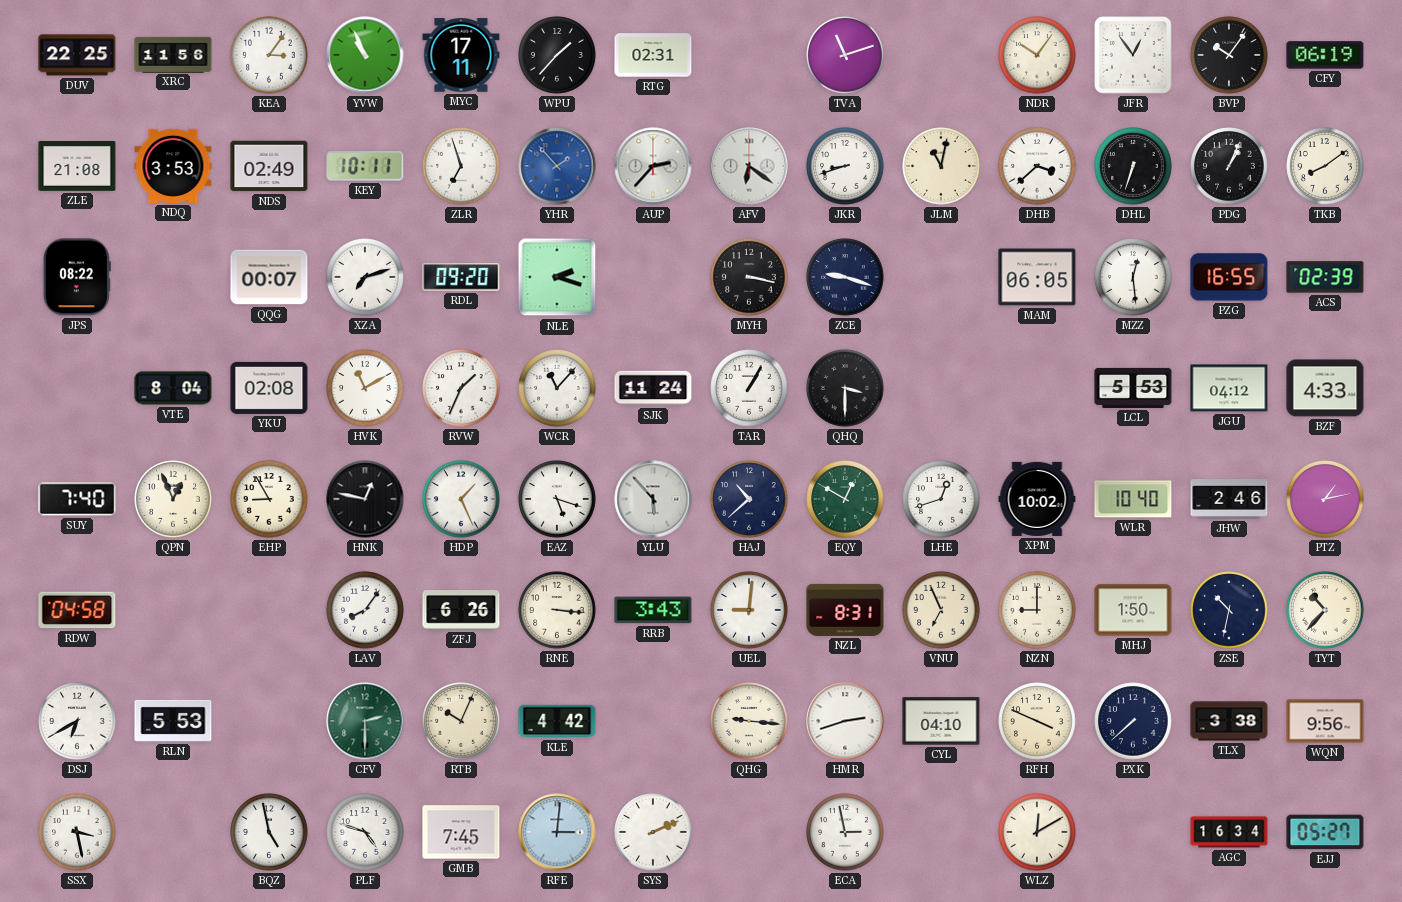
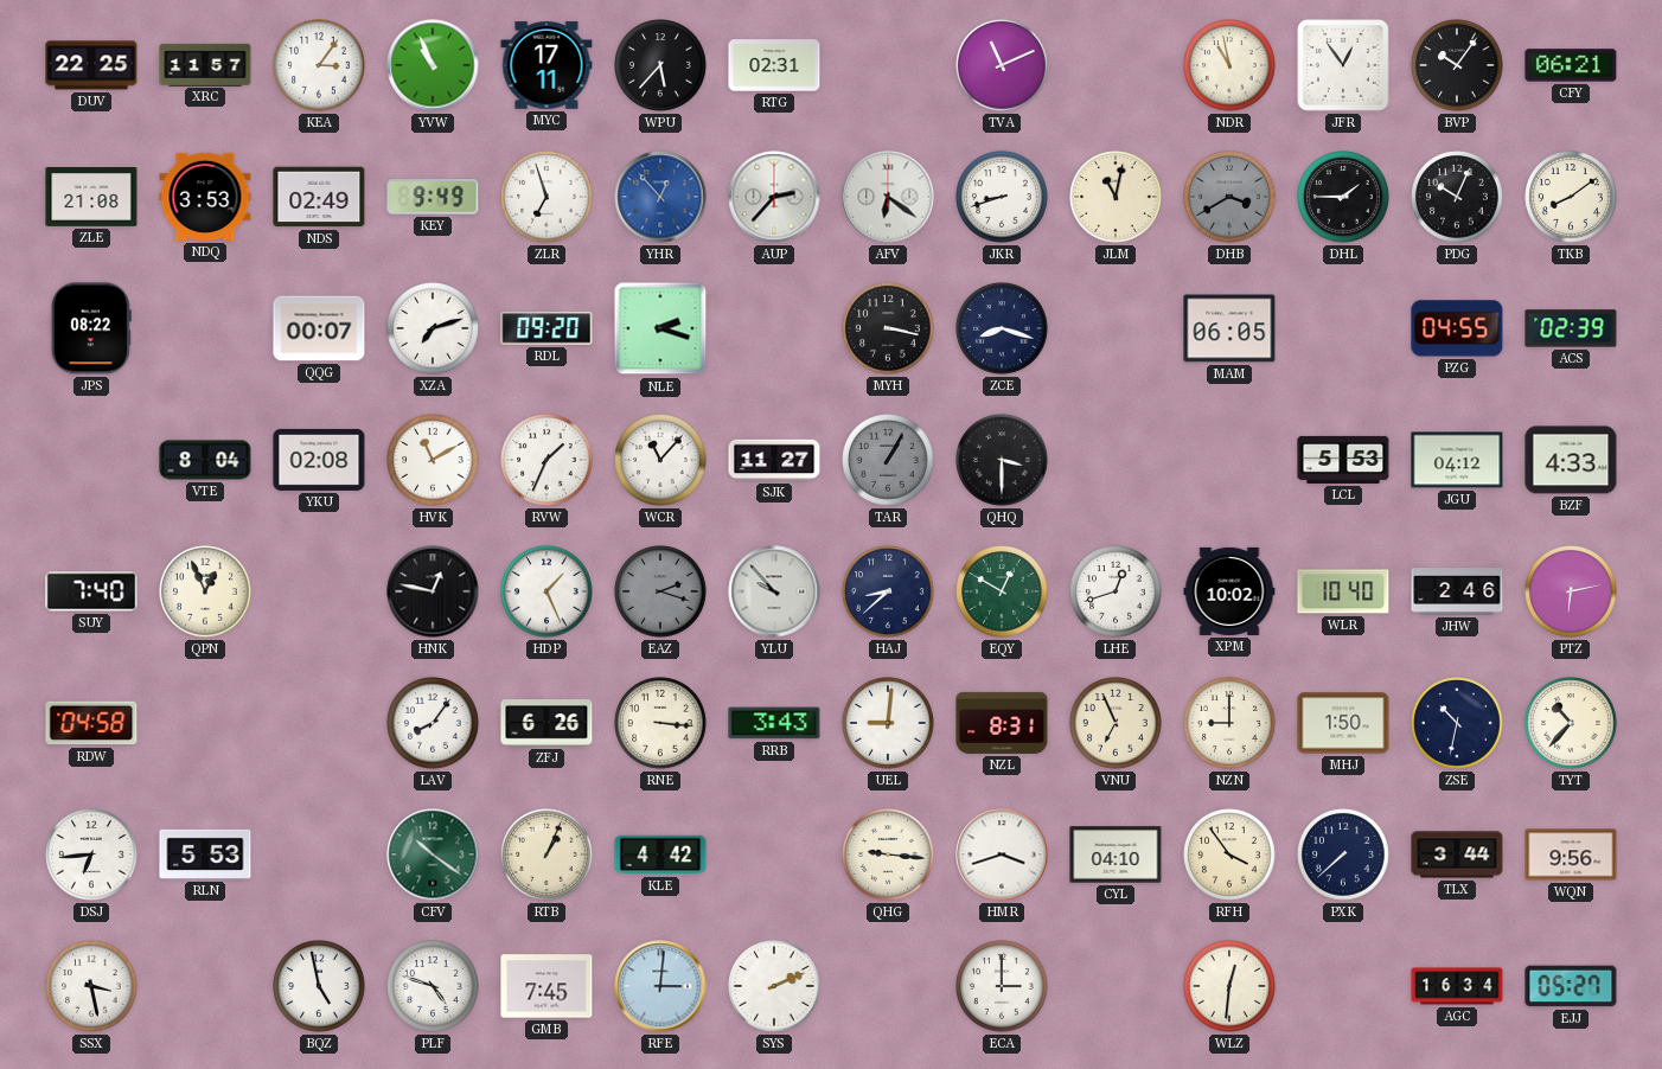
XRC: 11:56 -> 11:57 (205, 64)
WPU: 1:37 -> 5:37 (660, 65)
TVA: 11:12 -> 11:11 (1002, 65)
NDR: 10:06 -> 10:58 (1229, 65)
CFY: 06:19 -> 06:21 (1571, 65)
KEY: 10:11 -> 9:49 (433, 197)
YHR: 1:53 -> 12:53 (660, 197)
DHB: 3:38 -> 3:40 (1229, 197)
DHB dial: white -> grey (1229, 197)
DHL: 6:33 -> 1:45 (1343, 197)
PDG: 1:04 -> 10:04 (1457, 197)
ZCE: 9:18 -> 8:18 (1002, 328)
MZZ: 12:29 -> none (1133, 277)
PZG: 16:55 -> 04:55 (1457, 328)
SJK: 11:24 -> 11:27 (774, 460)
TAR dial: white -> grey (888, 460)
EHP: 8:55 -> none (269, 499)
EAZ: 5:18 -> 2:18 (660, 591)
EAZ dial: white -> grey (660, 591)
YLU: 5:53 -> 9:53 (774, 591)
HAJ: 10:38 -> 8:38 (888, 591)
PTZ: 1:13 -> 6:13 (1571, 591)
DSJ: 6:40 -> 6:44 (91, 854)
CFV: 2:30 -> 10:21 (433, 854)
RTB: 10:04 -> 1:04 (546, 854)
HMR: 2:42 -> 3:42 (1002, 854)
RFH: 3:49 -> 3:54 (1229, 854)
TLX: 3:38 -> 3:44 (1457, 854)
ECA: 2:58 -> 3:00 (1002, 986)
WLZ: 12:10 -> 12:31 (1229, 986)
